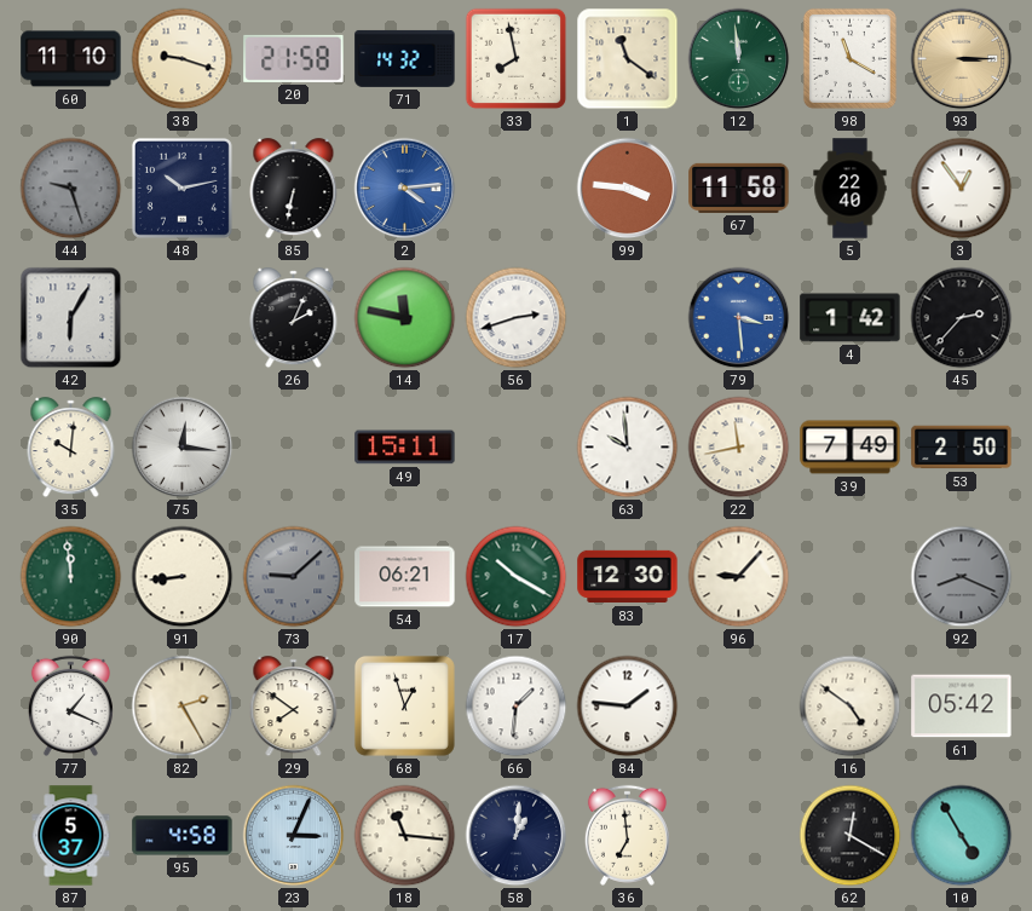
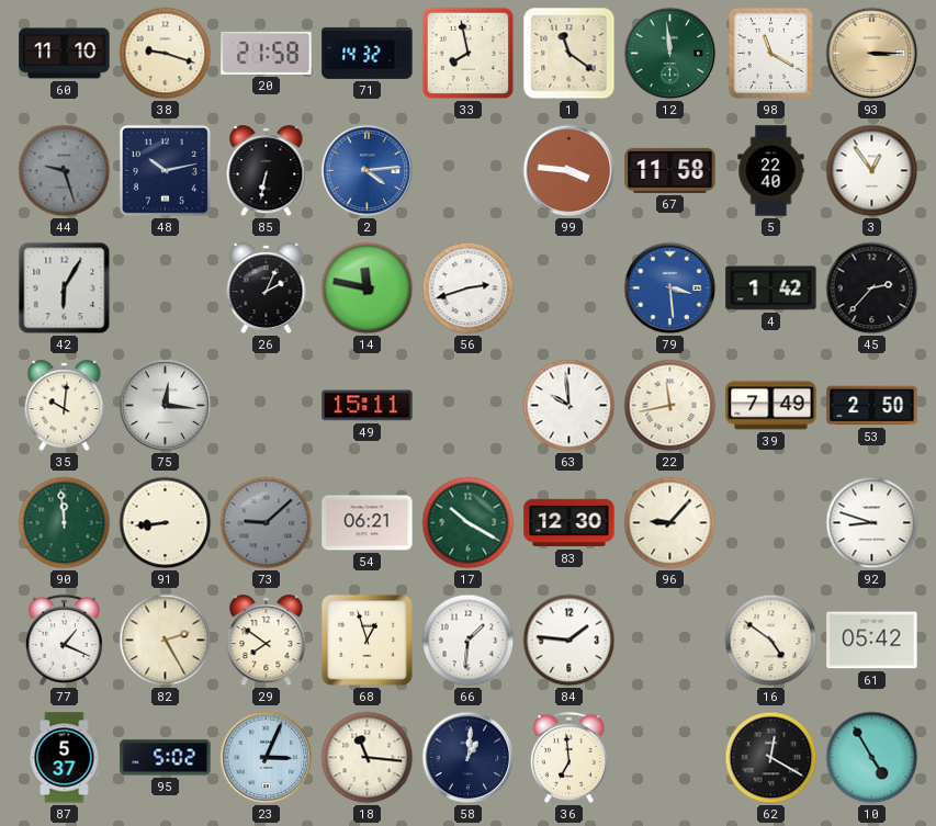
92: 8:19 -> 8:48 (872, 523)
92 dial: grey -> white (872, 523)
95: 4:58 -> 5:02 (166, 758)
